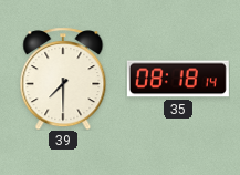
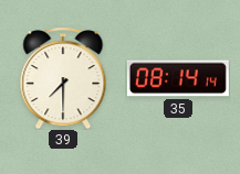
35: 08:18 -> 08:14 (178, 78)
